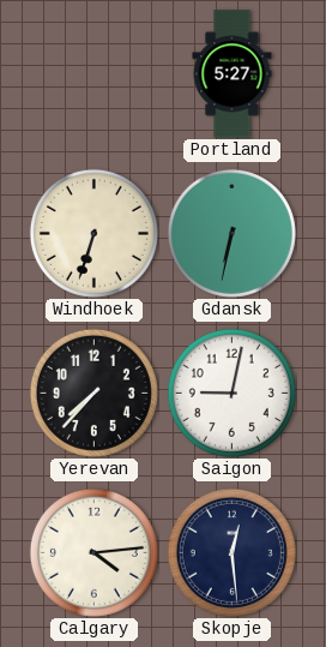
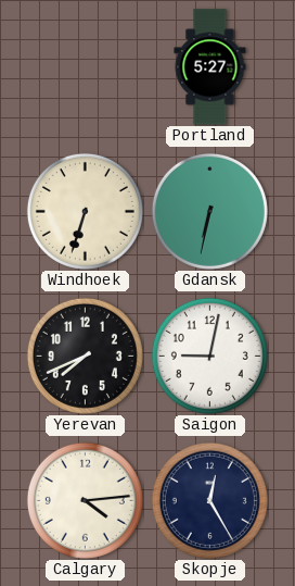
Yerevan: 7:37 -> 7:41 (85, 356)
Skopje: 12:29 -> 12:25 (209, 500)
